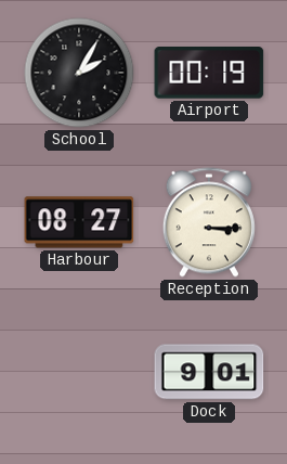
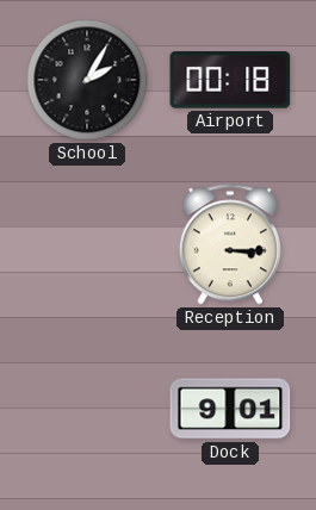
Airport: 00:19 -> 00:18 (230, 81)
Harbour: 08:27 -> none (79, 222)
